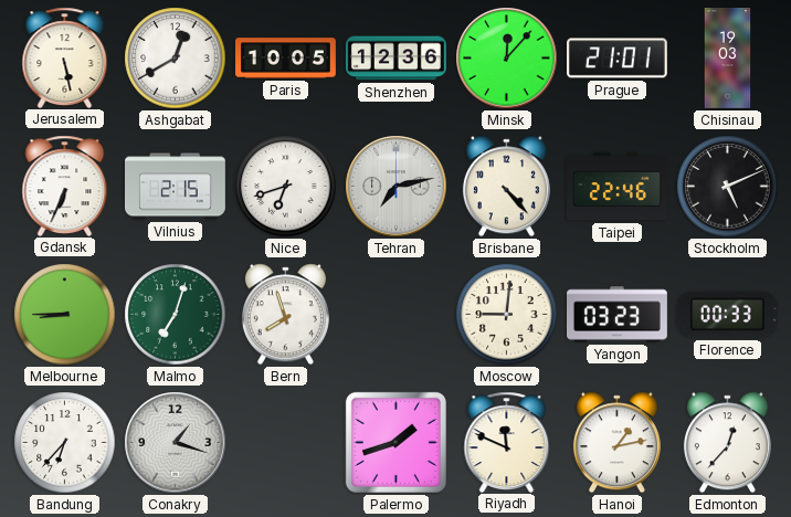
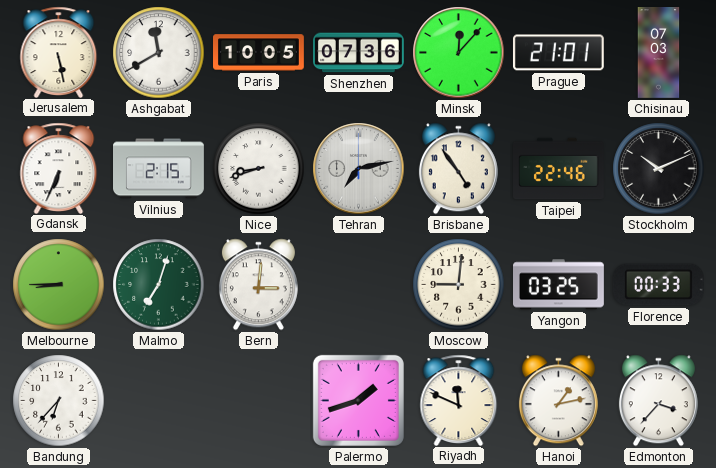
Ashgabat: 12:40 -> 11:40 (159, 53)
Shenzhen: 12:36 -> 07:36 (358, 53)
Chisinau: 19:03 -> 07:03 (659, 53)
Nice: 6:42 -> 8:42 (259, 169)
Brisbane: 4:23 -> 4:54 (458, 169)
Stockholm: 5:11 -> 10:11 (659, 169)
Bern: 7:57 -> 3:01 (258, 285)
Yangon: 03:23 -> 03:25 (559, 285)
Conakry: 1:18 -> none (176, 443)
Edmonton: 12:37 -> 3:37 (658, 401)
